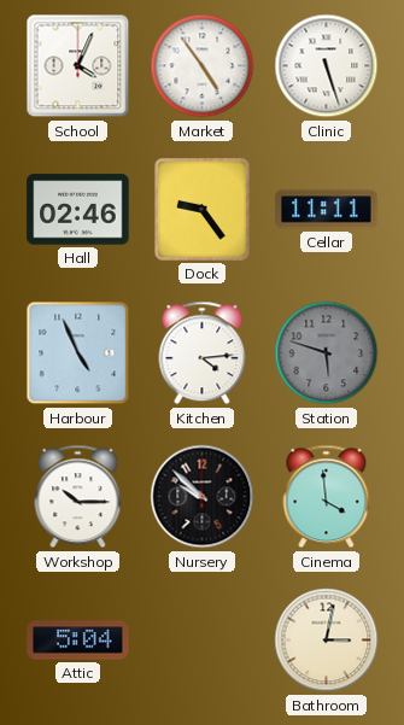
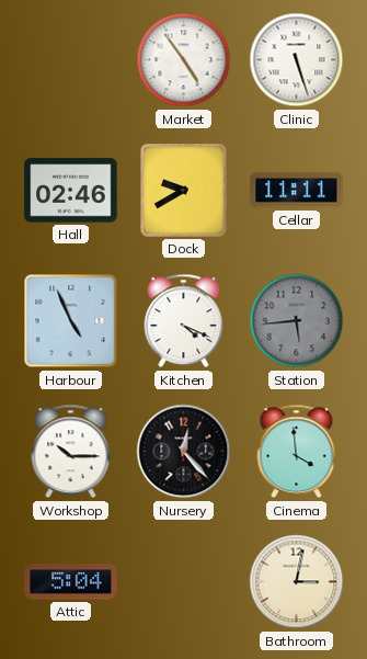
School: 4:04 -> none (78, 66)
Dock: 9:24 -> 9:40 (184, 191)
Kitchen: 4:14 -> 4:19 (184, 321)
Station: 5:48 -> 5:44 (297, 321)
Nursery: 9:52 -> 12:23 (184, 452)
